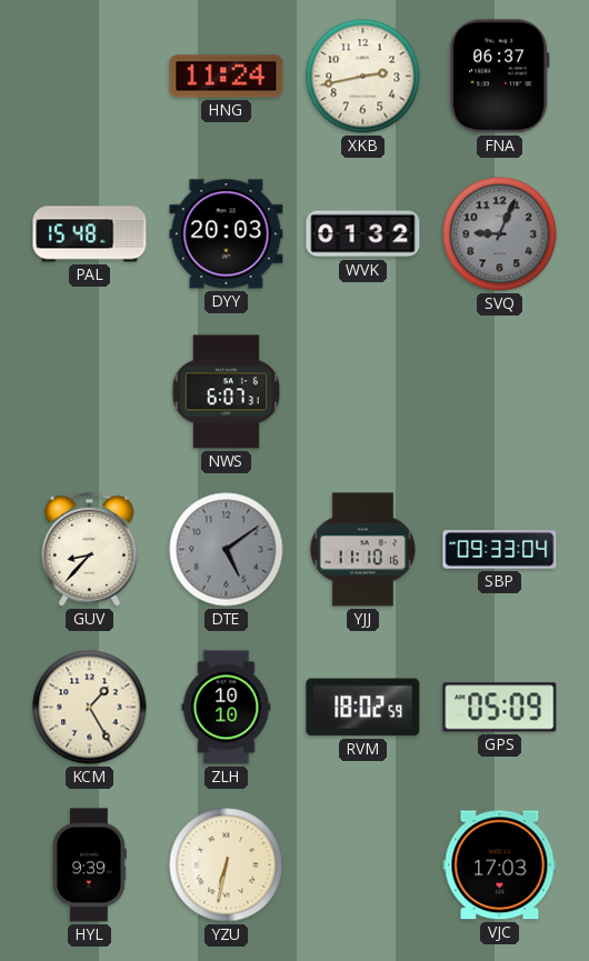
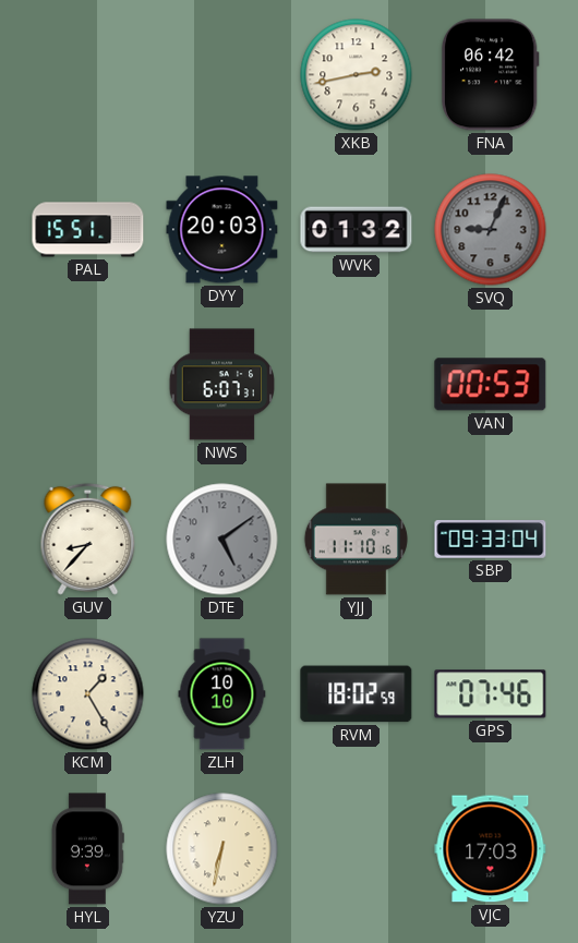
HNG: 11:24 -> none (227, 77)
FNA: 06:37 -> 06:42 (490, 75)
PAL: 15:48 -> 15:51 (88, 230)
VAN: none -> 00:53 (491, 385)
GPS: 05:09 -> 07:46 (491, 694)
